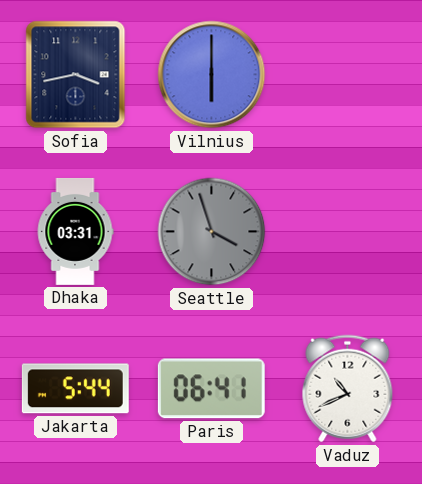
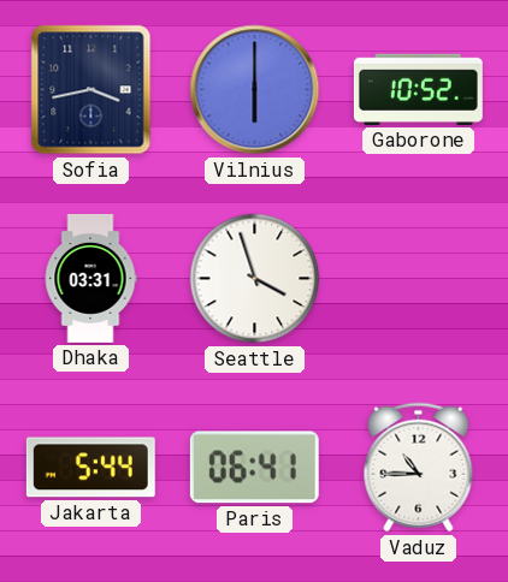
Gaborone: none -> 10:52 (418, 89)
Seattle dial: grey -> white (255, 279)
Vaduz: 10:41 -> 10:45 (419, 468)
